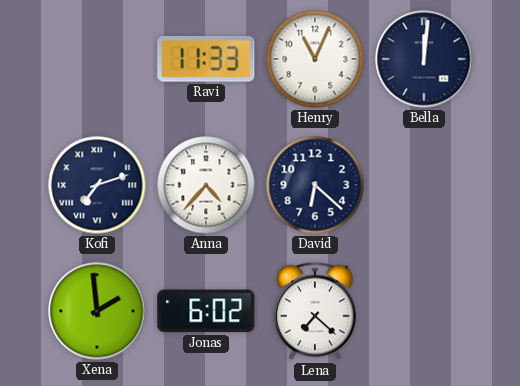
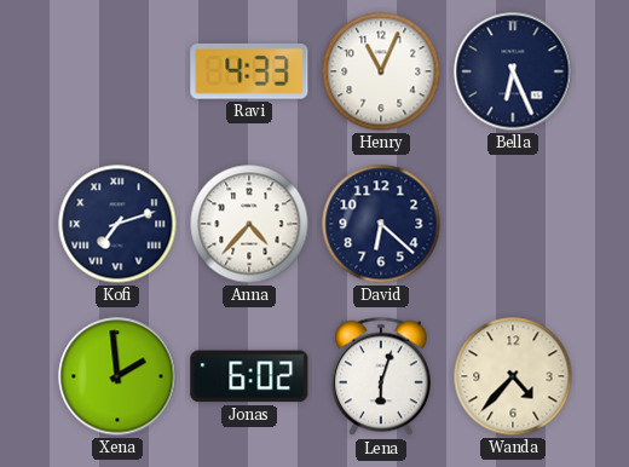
Ravi: 11:33 -> 4:33 (249, 71)
Bella: 12:01 -> 6:26 (513, 71)
Lena: 7:22 -> 6:03 (381, 376)
Wanda: none -> 4:37 (513, 376)
